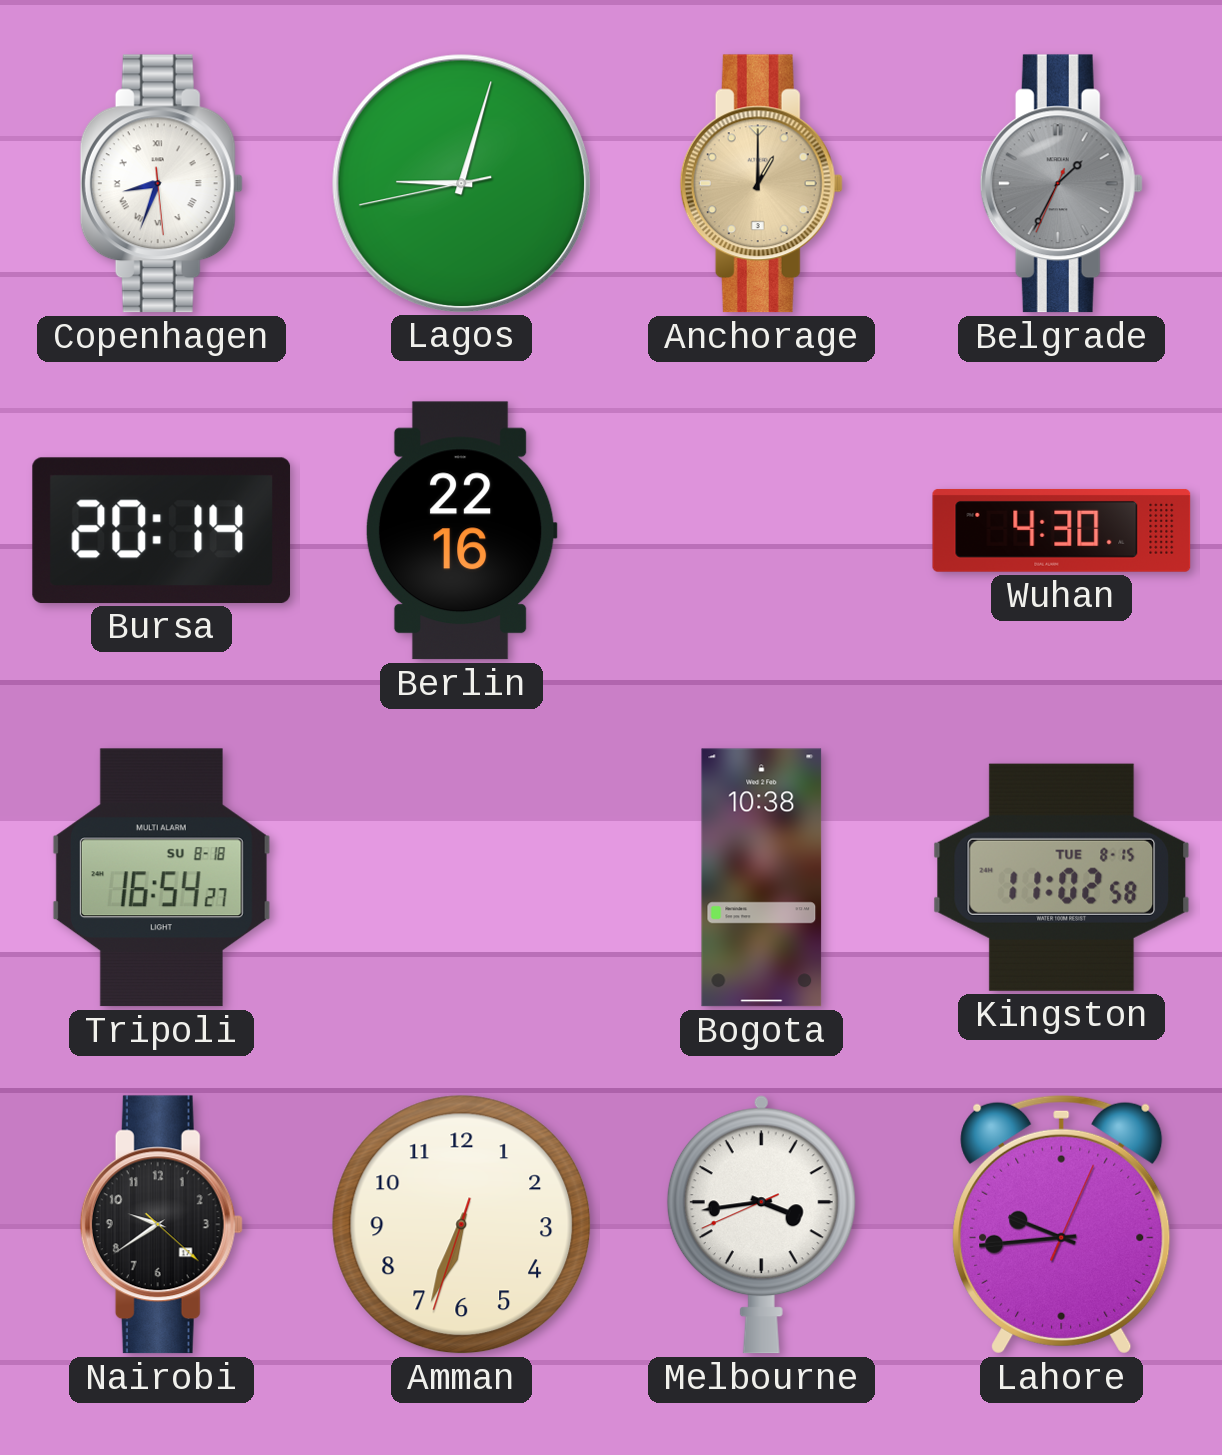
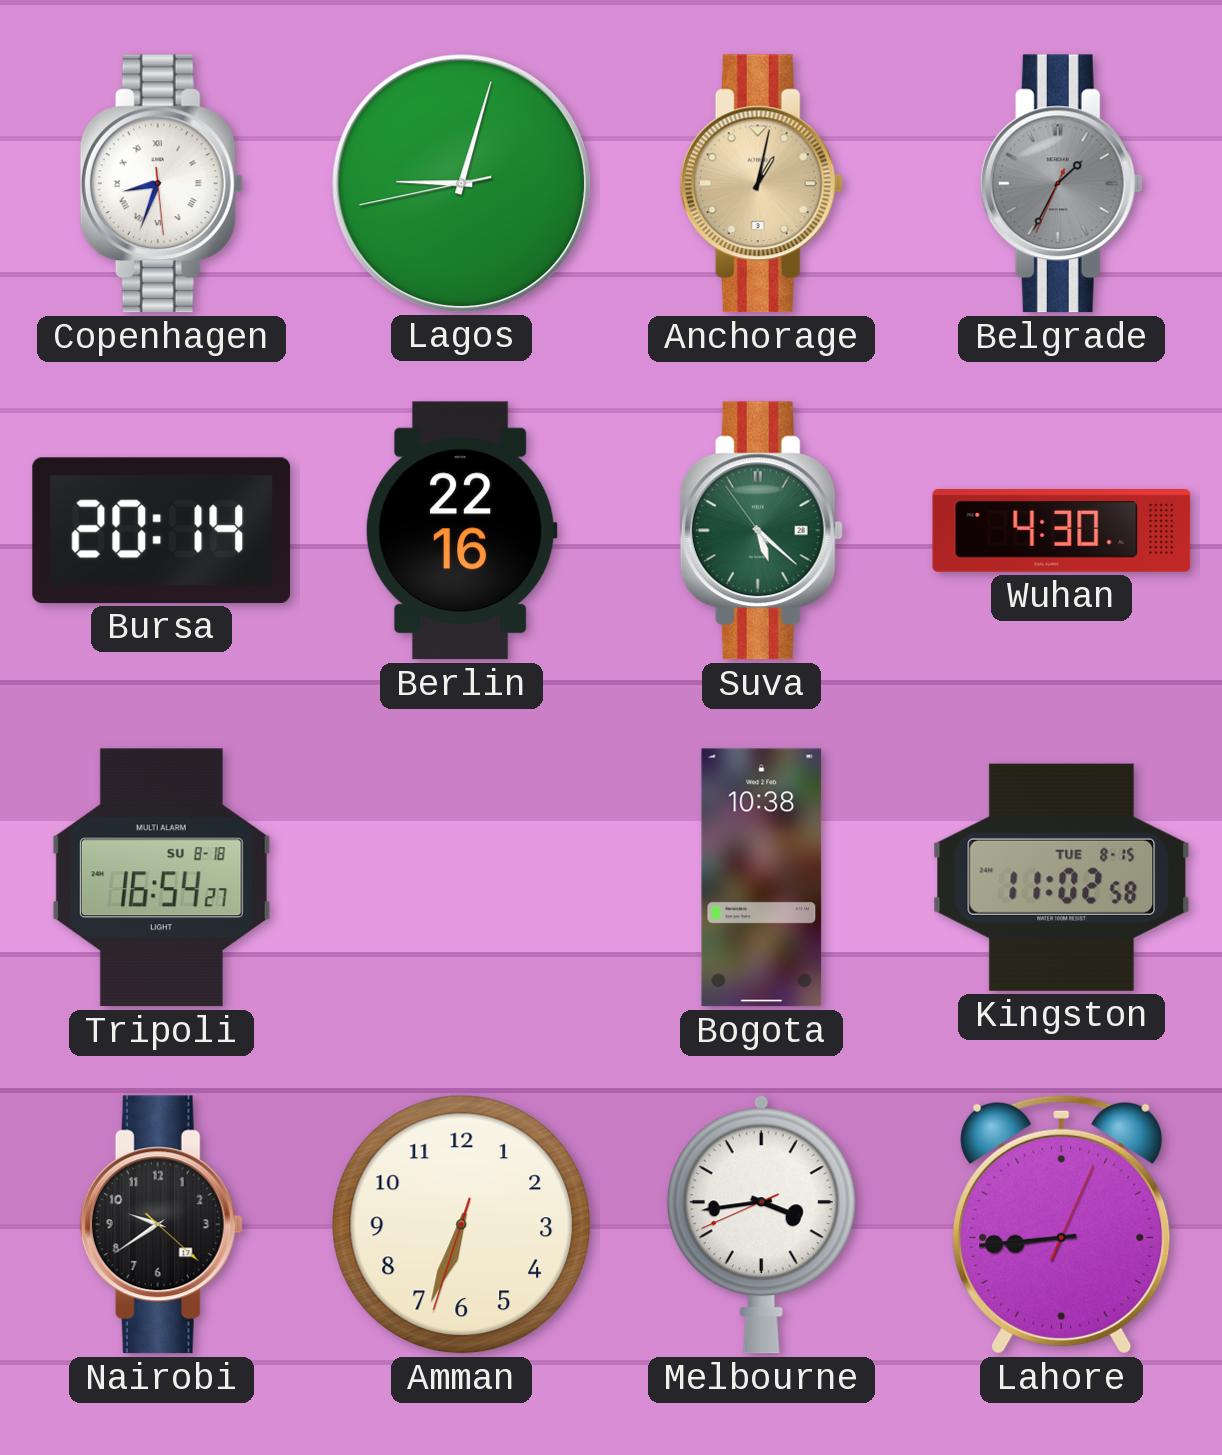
Anchorage: 1:00 -> 1:02 (761, 184)
Suva: none -> 5:21 (761, 531)
Lahore: 9:44 -> 8:44 (1062, 1224)
